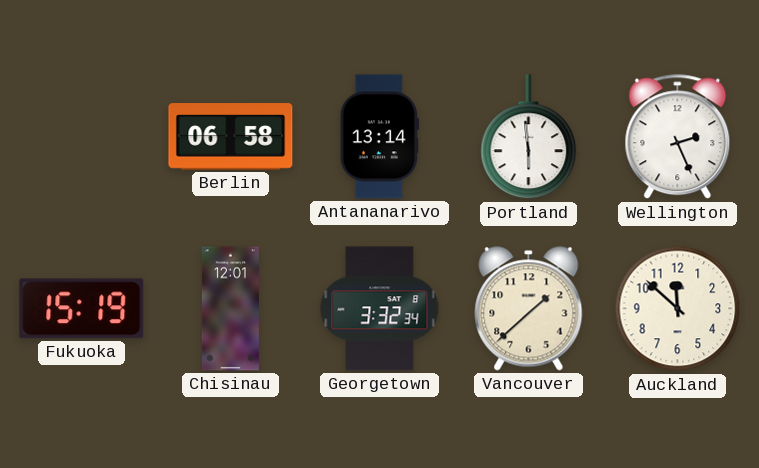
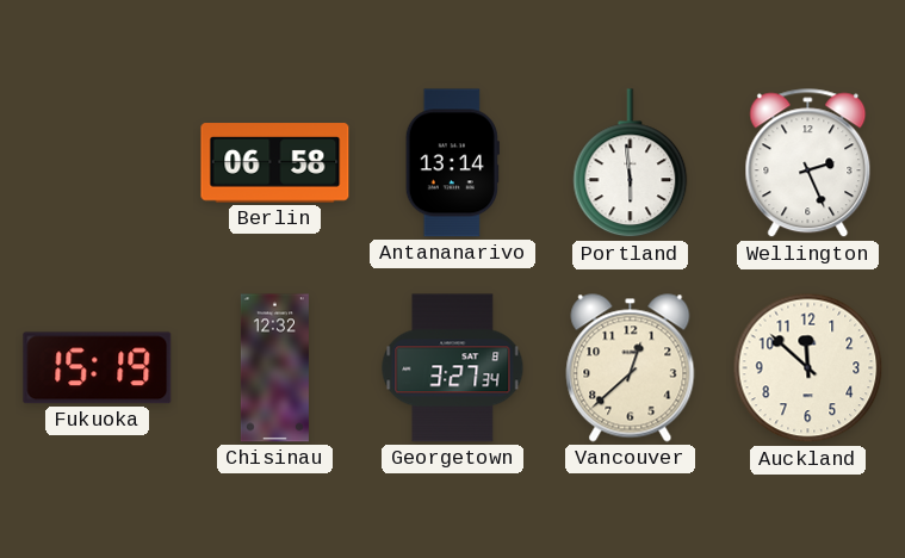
Chisinau: 12:01 -> 12:32 (274, 368)
Georgetown: 3:32 -> 3:27 (453, 368)
Vancouver: 1:38 -> 12:38 (631, 368)
